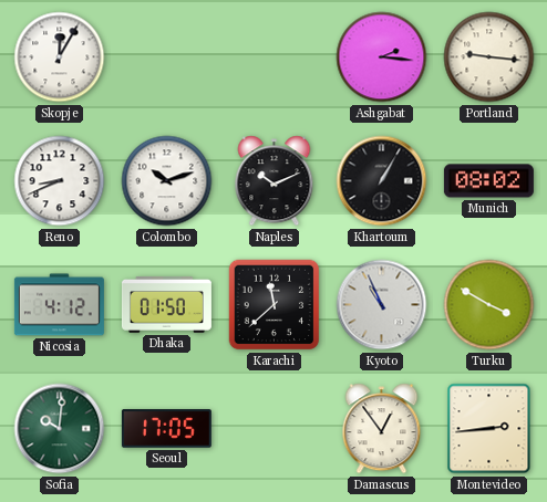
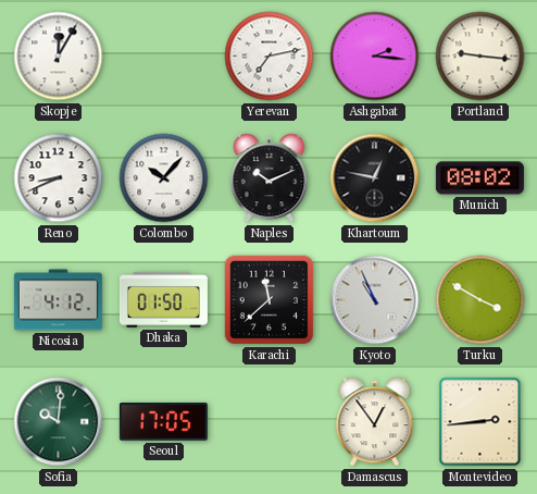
Yerevan: none -> 7:13 (270, 57)
Colombo: 10:12 -> 10:07 (164, 178)
Khartoum: 1:05 -> 12:47 (375, 178)
